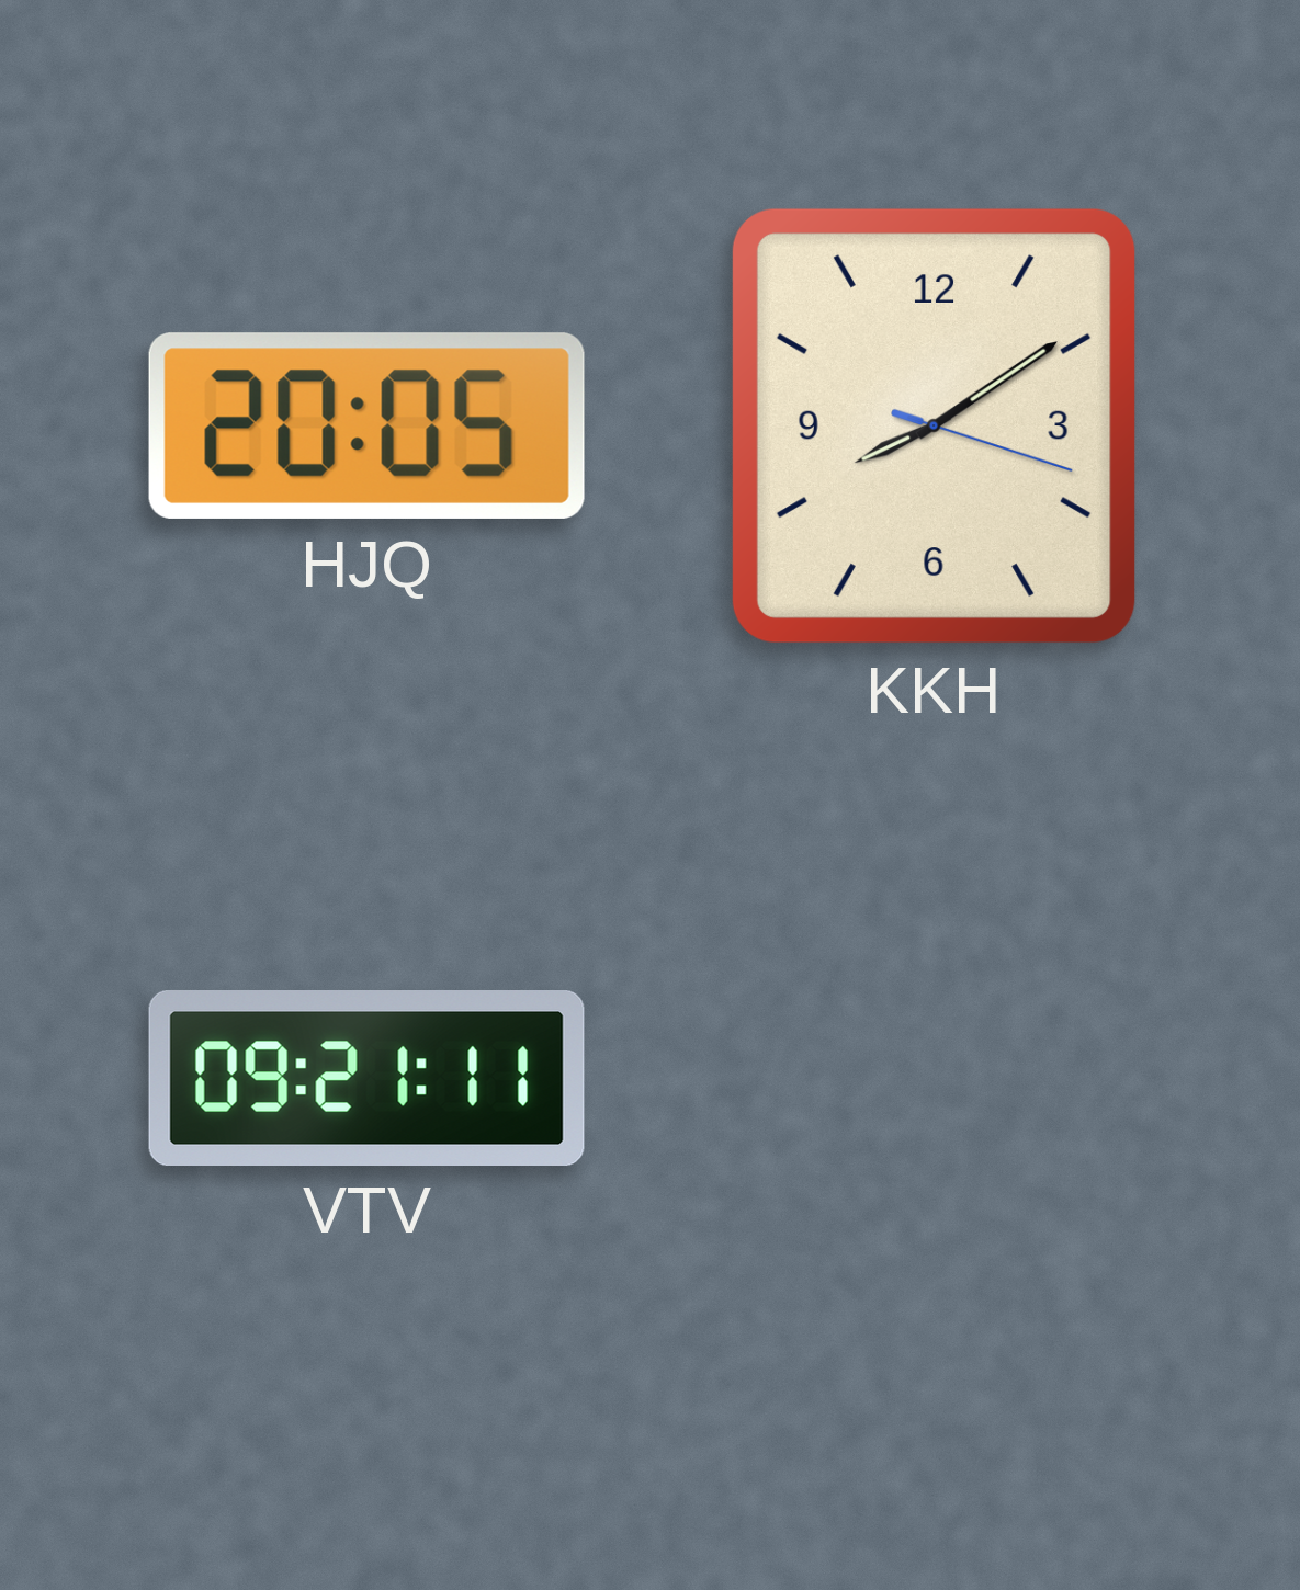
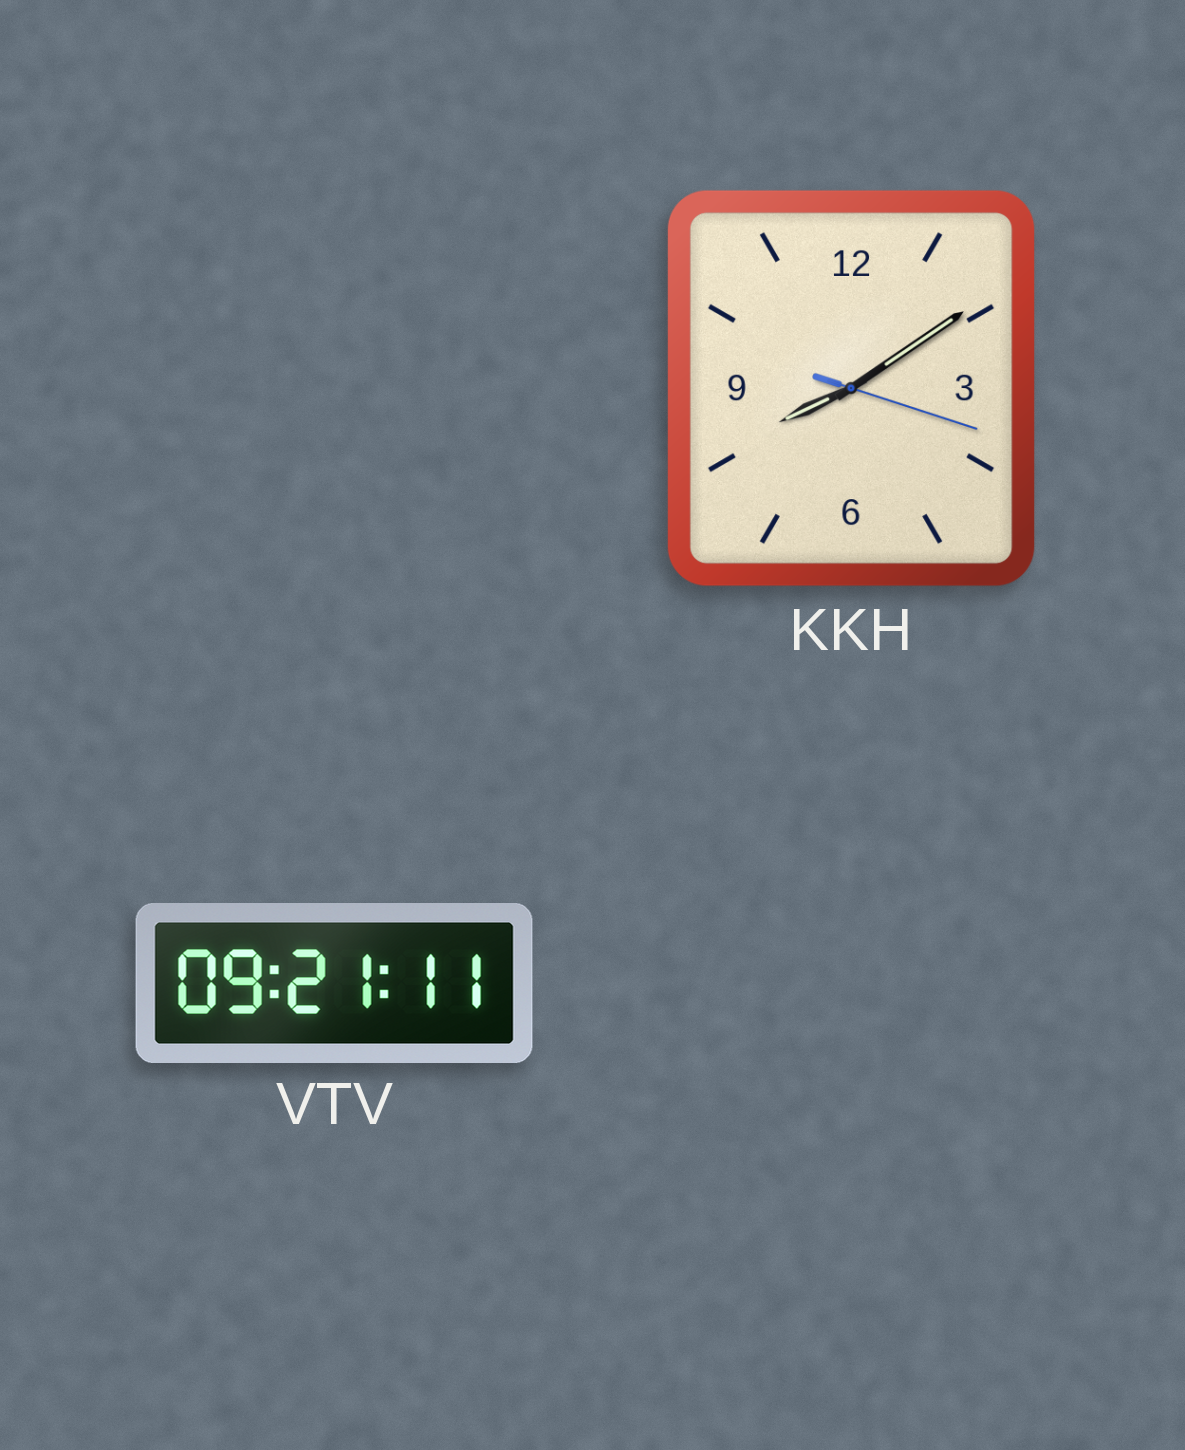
HJQ: 20:05 -> none (366, 425)
